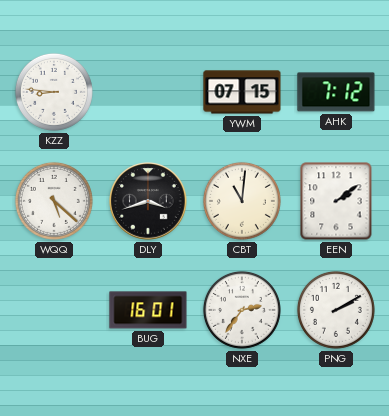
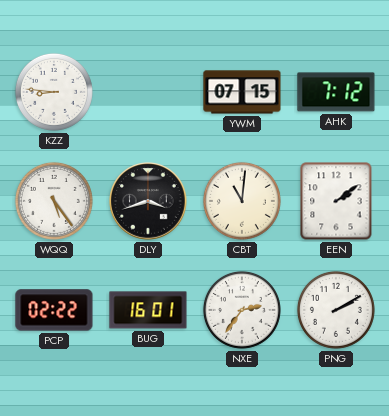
WQQ: 5:22 -> 5:24 (54, 201)
PCP: none -> 02:22 (54, 310)
